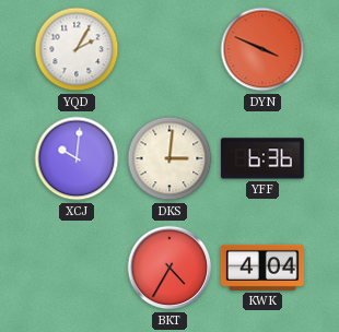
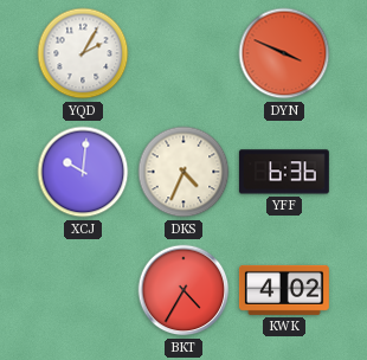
DKS: 3:01 -> 4:34 (183, 172)
KWK: 4:04 -> 4:02 (284, 290)
